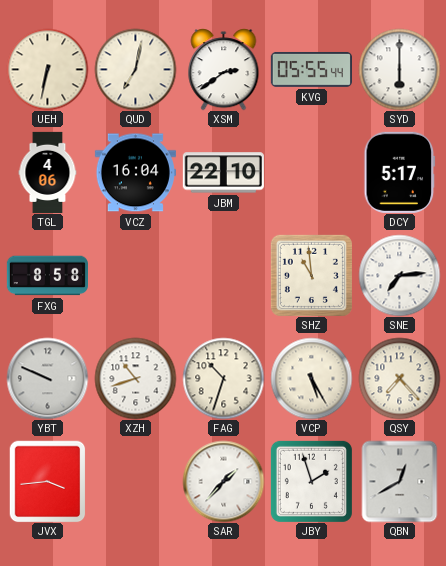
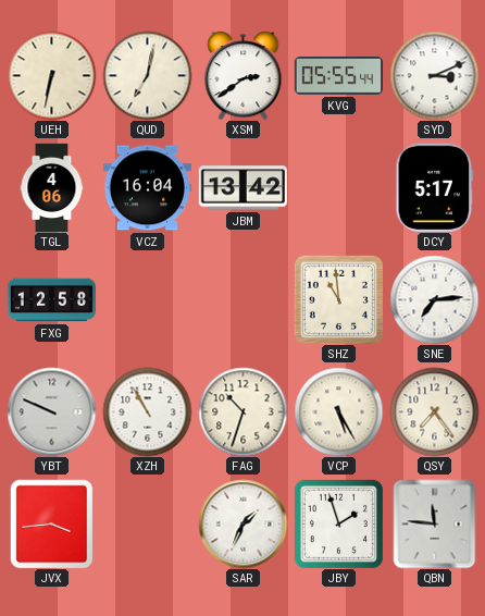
SYD: 6:00 -> 3:11 (434, 75)
JBM: 22:10 -> 13:42 (242, 188)
FXG: 8:58 -> 12:58 (51, 300)
XZH: 10:42 -> 10:55 (147, 411)
QSY: 7:23 -> 7:24 (434, 411)
SAR: 1:37 -> 1:34 (242, 523)
QBN: 12:40 -> 11:46 (435, 523)
